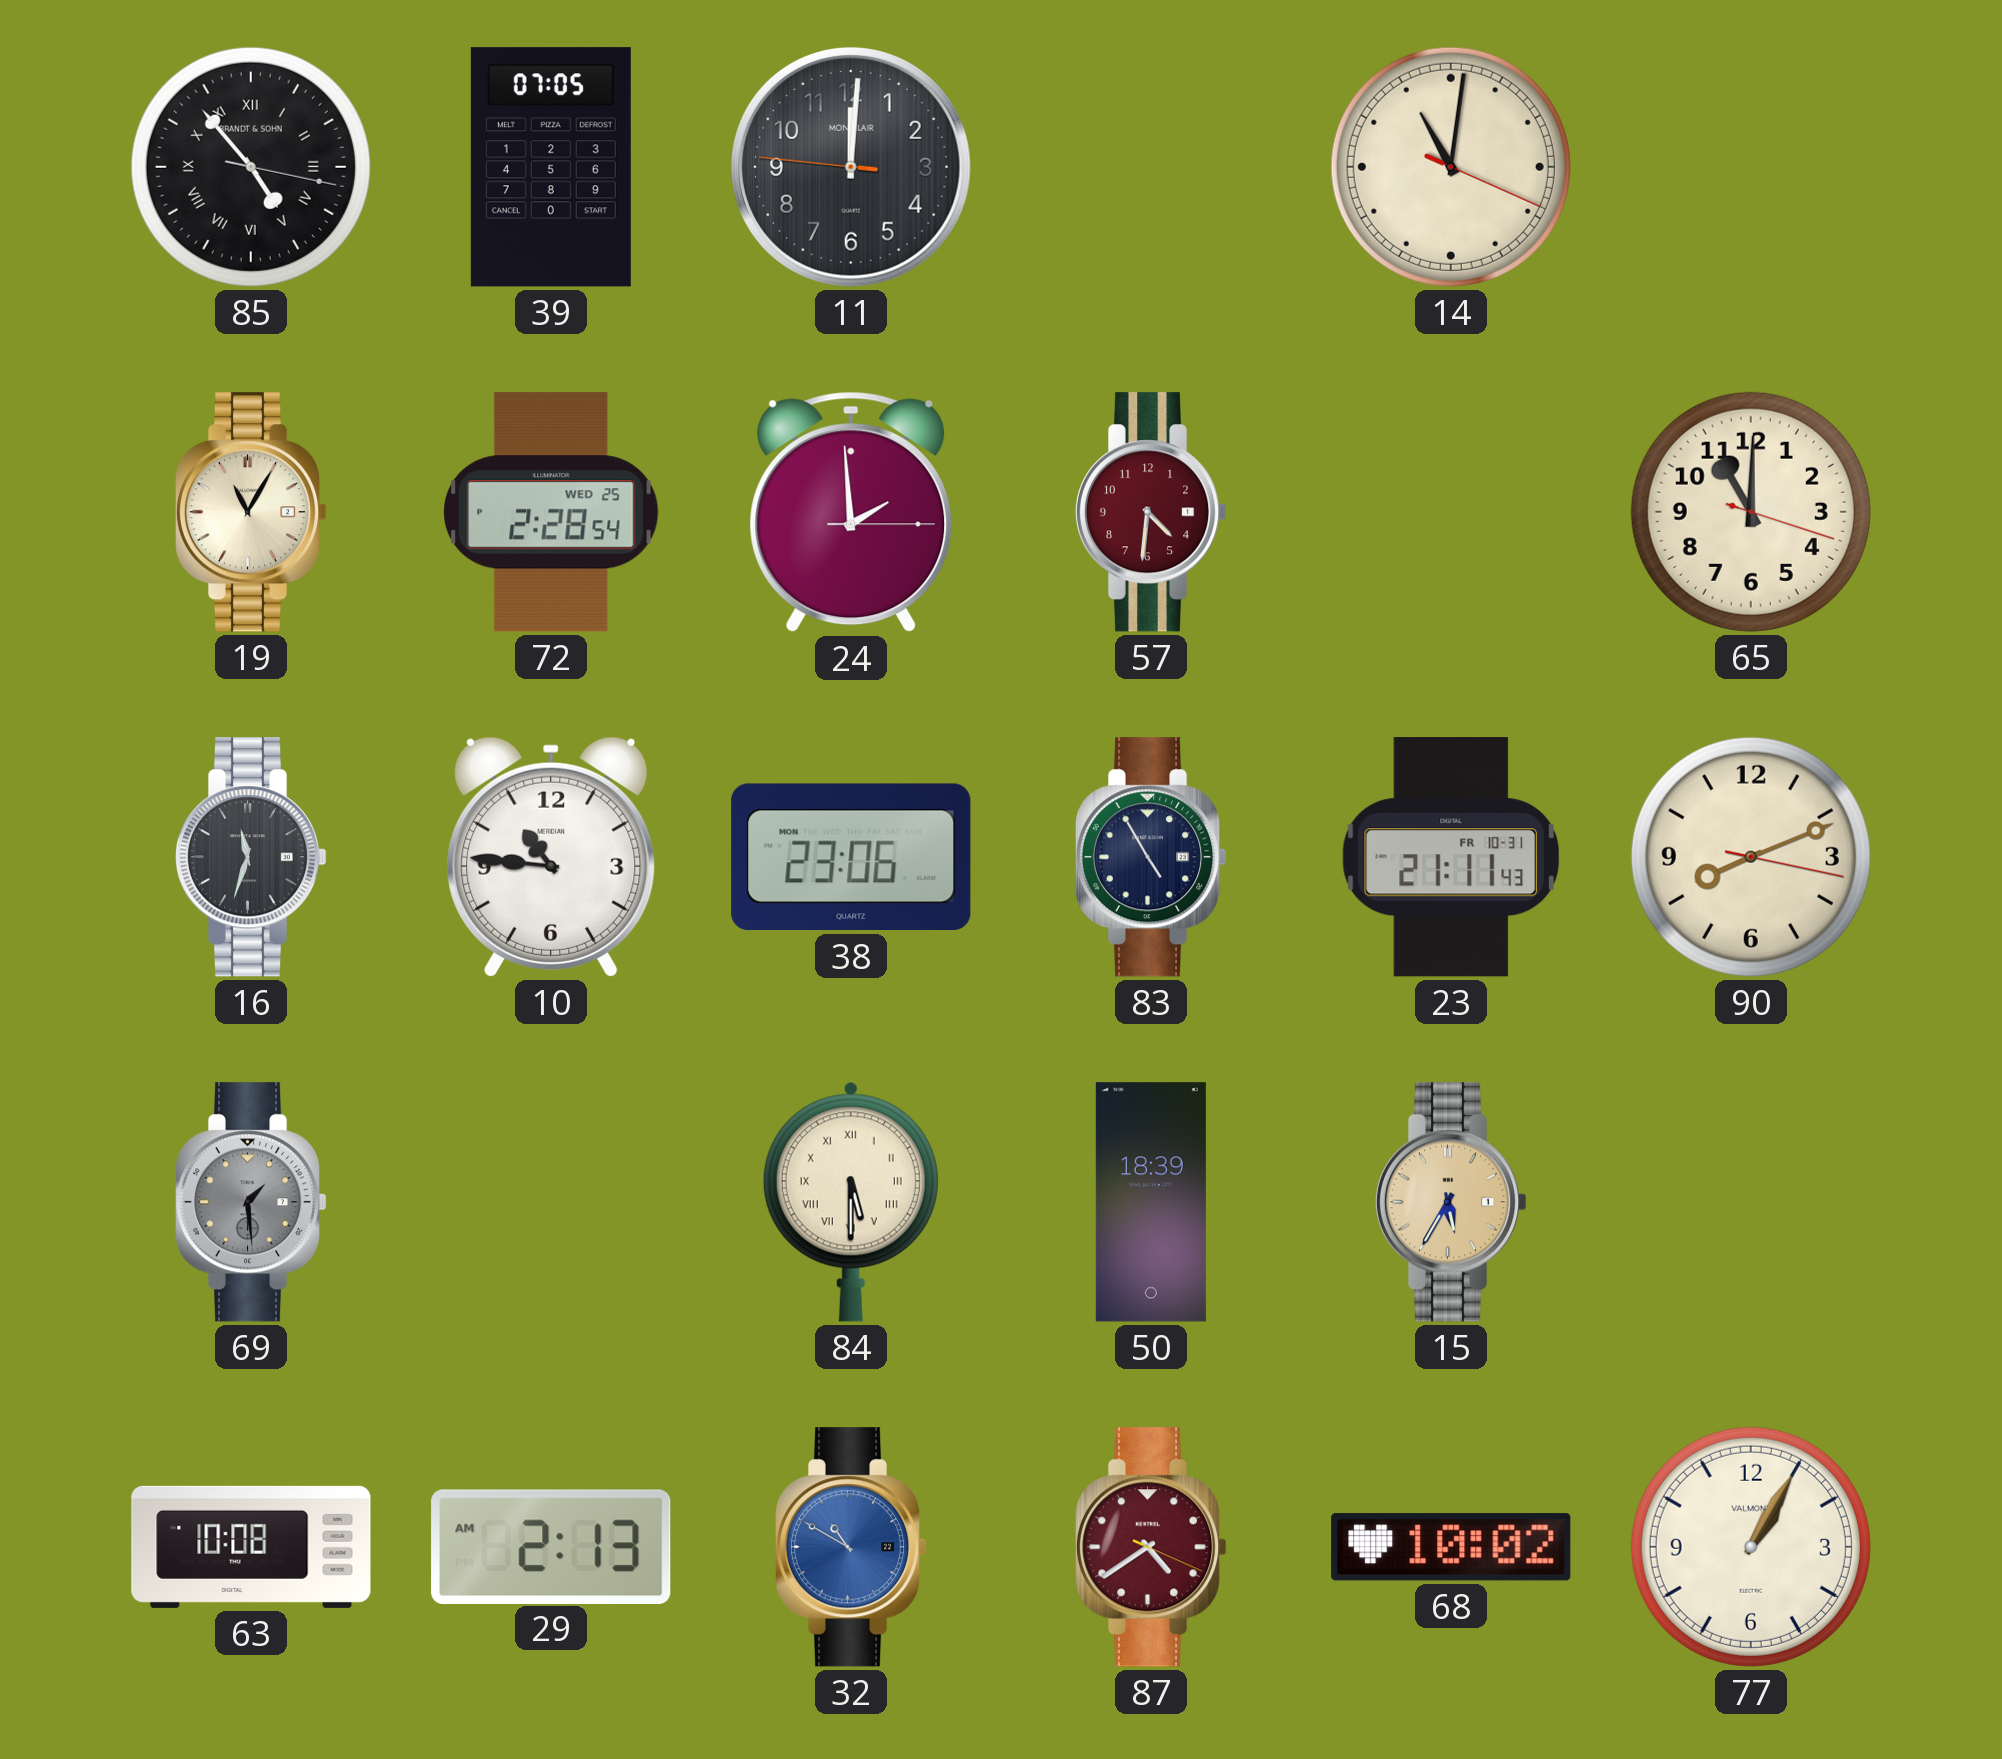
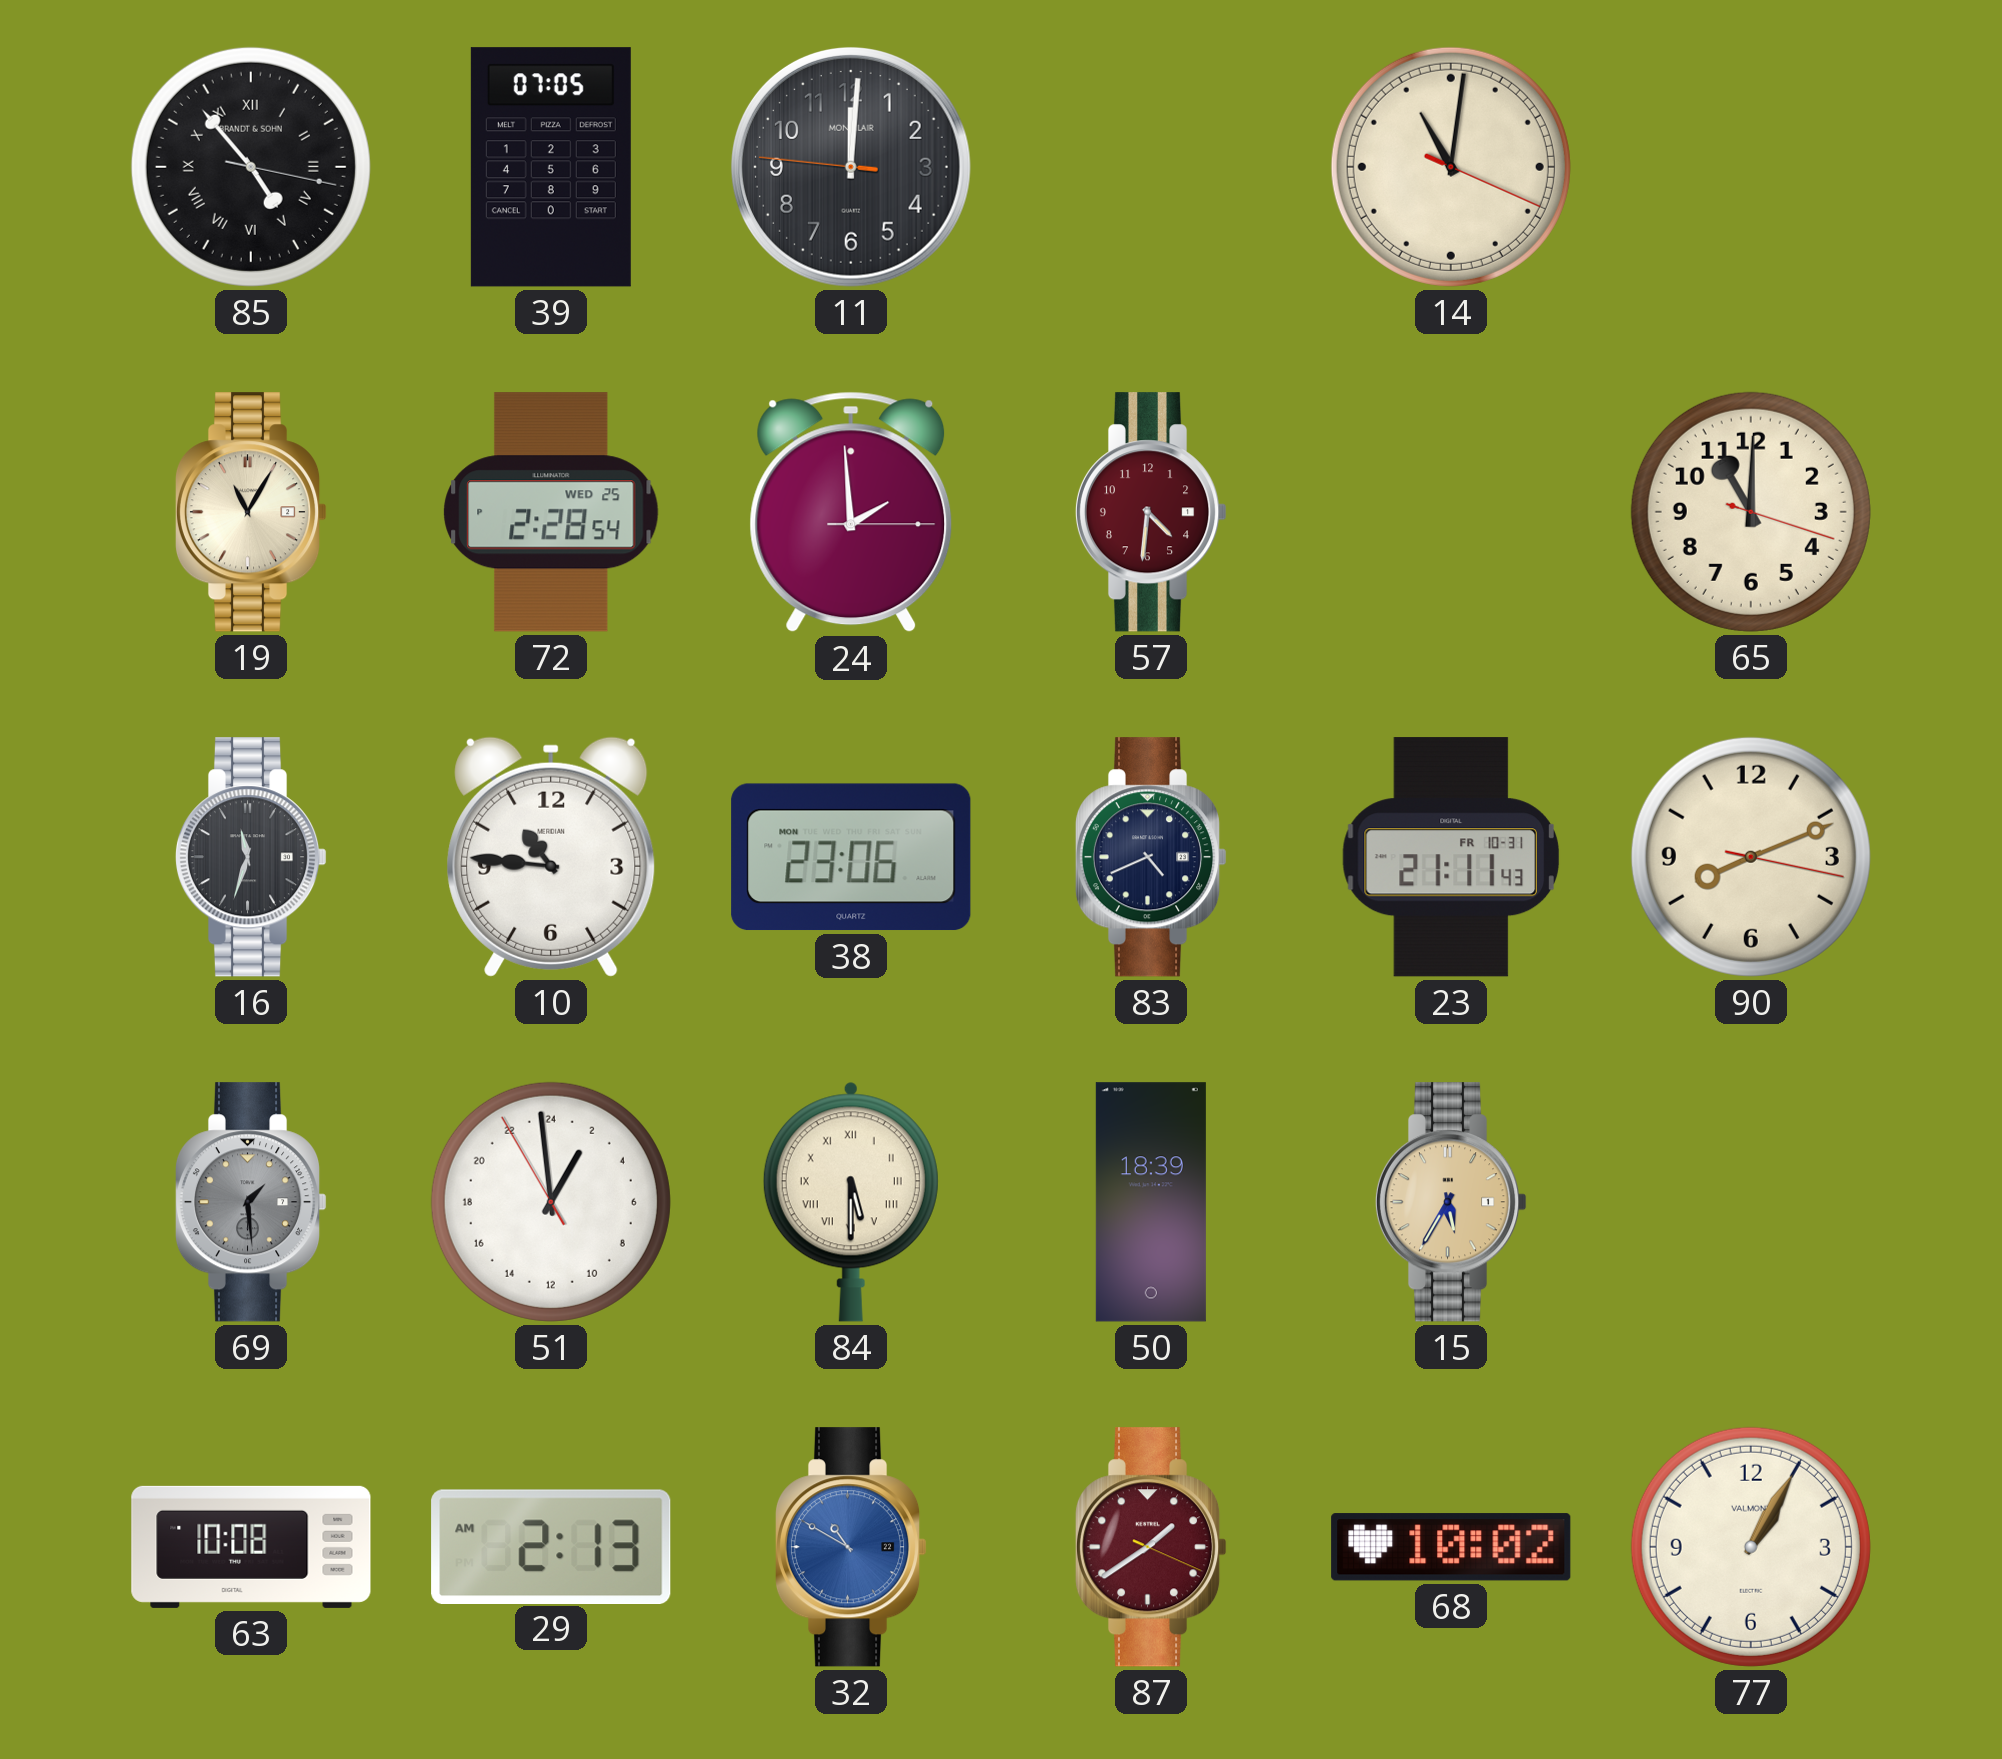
83: 4:55 -> 4:41 (1151, 857)
51: none -> 1:58 (551, 1202)
87: 4:39 -> 1:39 (1151, 1547)
